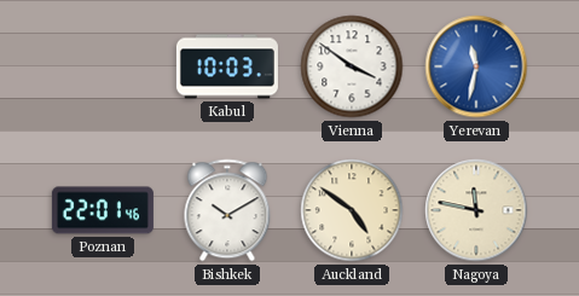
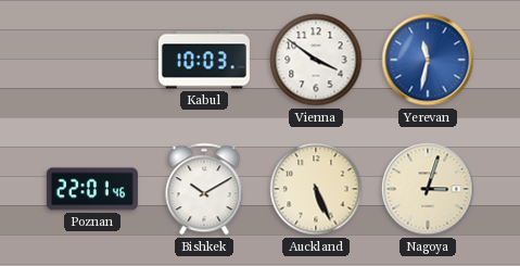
Auckland: 4:51 -> 5:26 (316, 189)
Nagoya: 11:47 -> 3:03 (428, 189)
